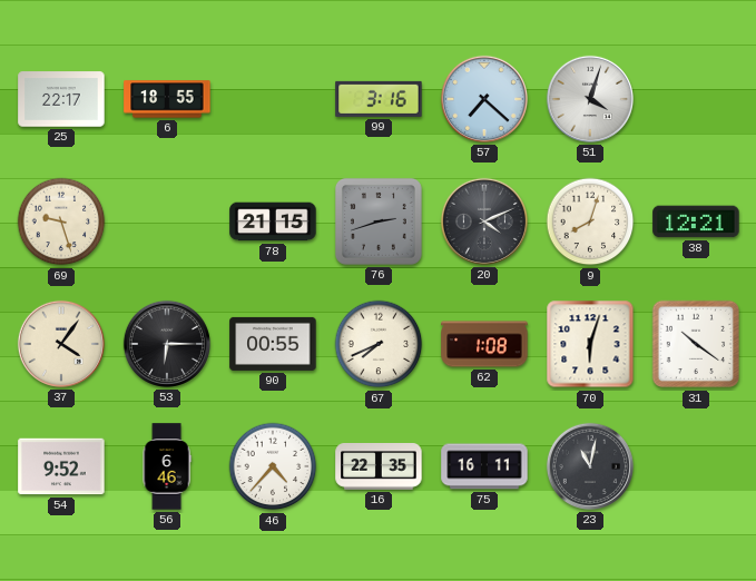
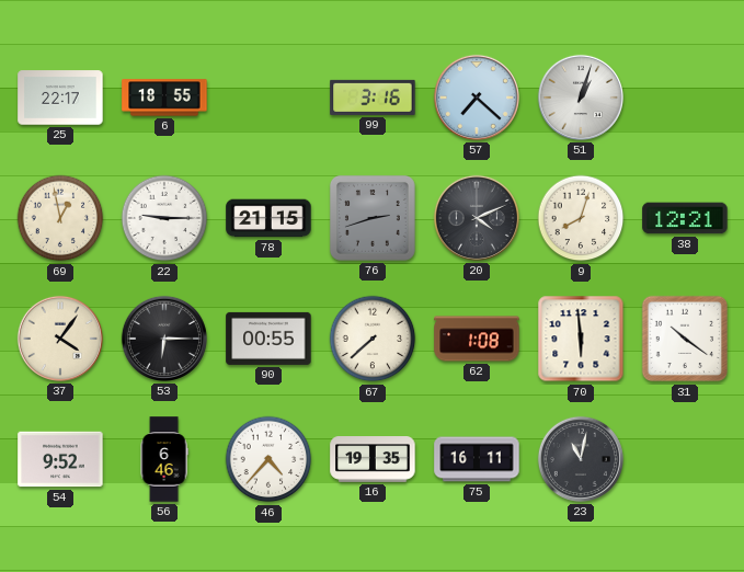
51: 4:03 -> 1:03 (581, 98)
69: 9:27 -> 12:58 (60, 218)
22: none -> 9:15 (164, 218)
67: 7:41 -> 7:38 (373, 339)
70: 6:03 -> 5:59 (581, 339)
16: 22:35 -> 19:35 (373, 460)
